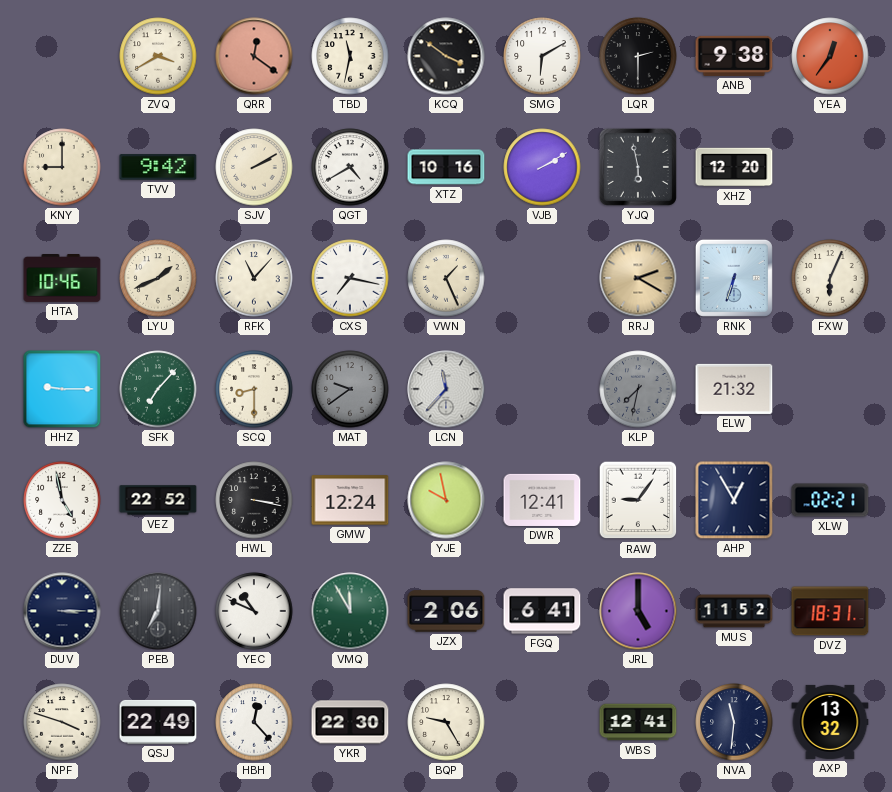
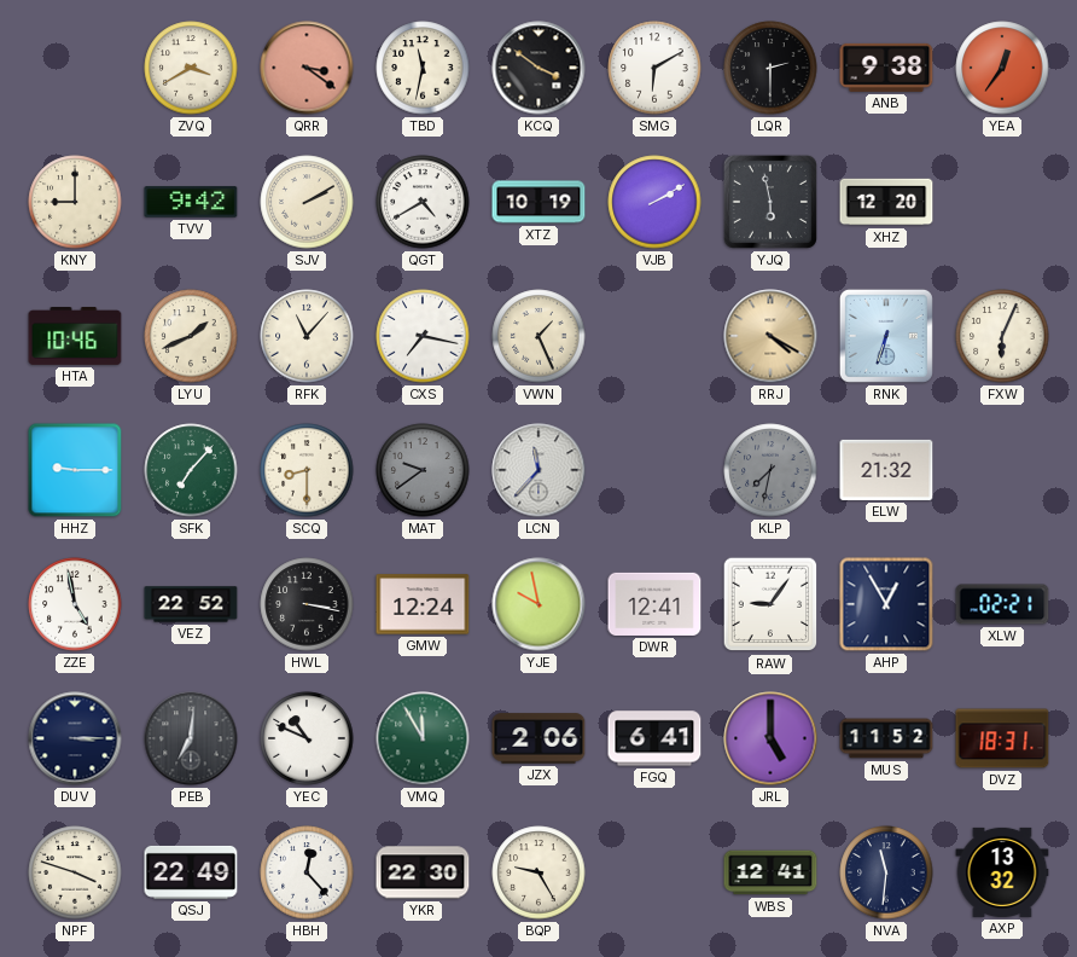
QRR: 12:21 -> 3:21 (307, 68)
XTZ: 10:16 -> 10:19 (538, 202)
RRJ: 2:20 -> 4:20 (770, 336)
